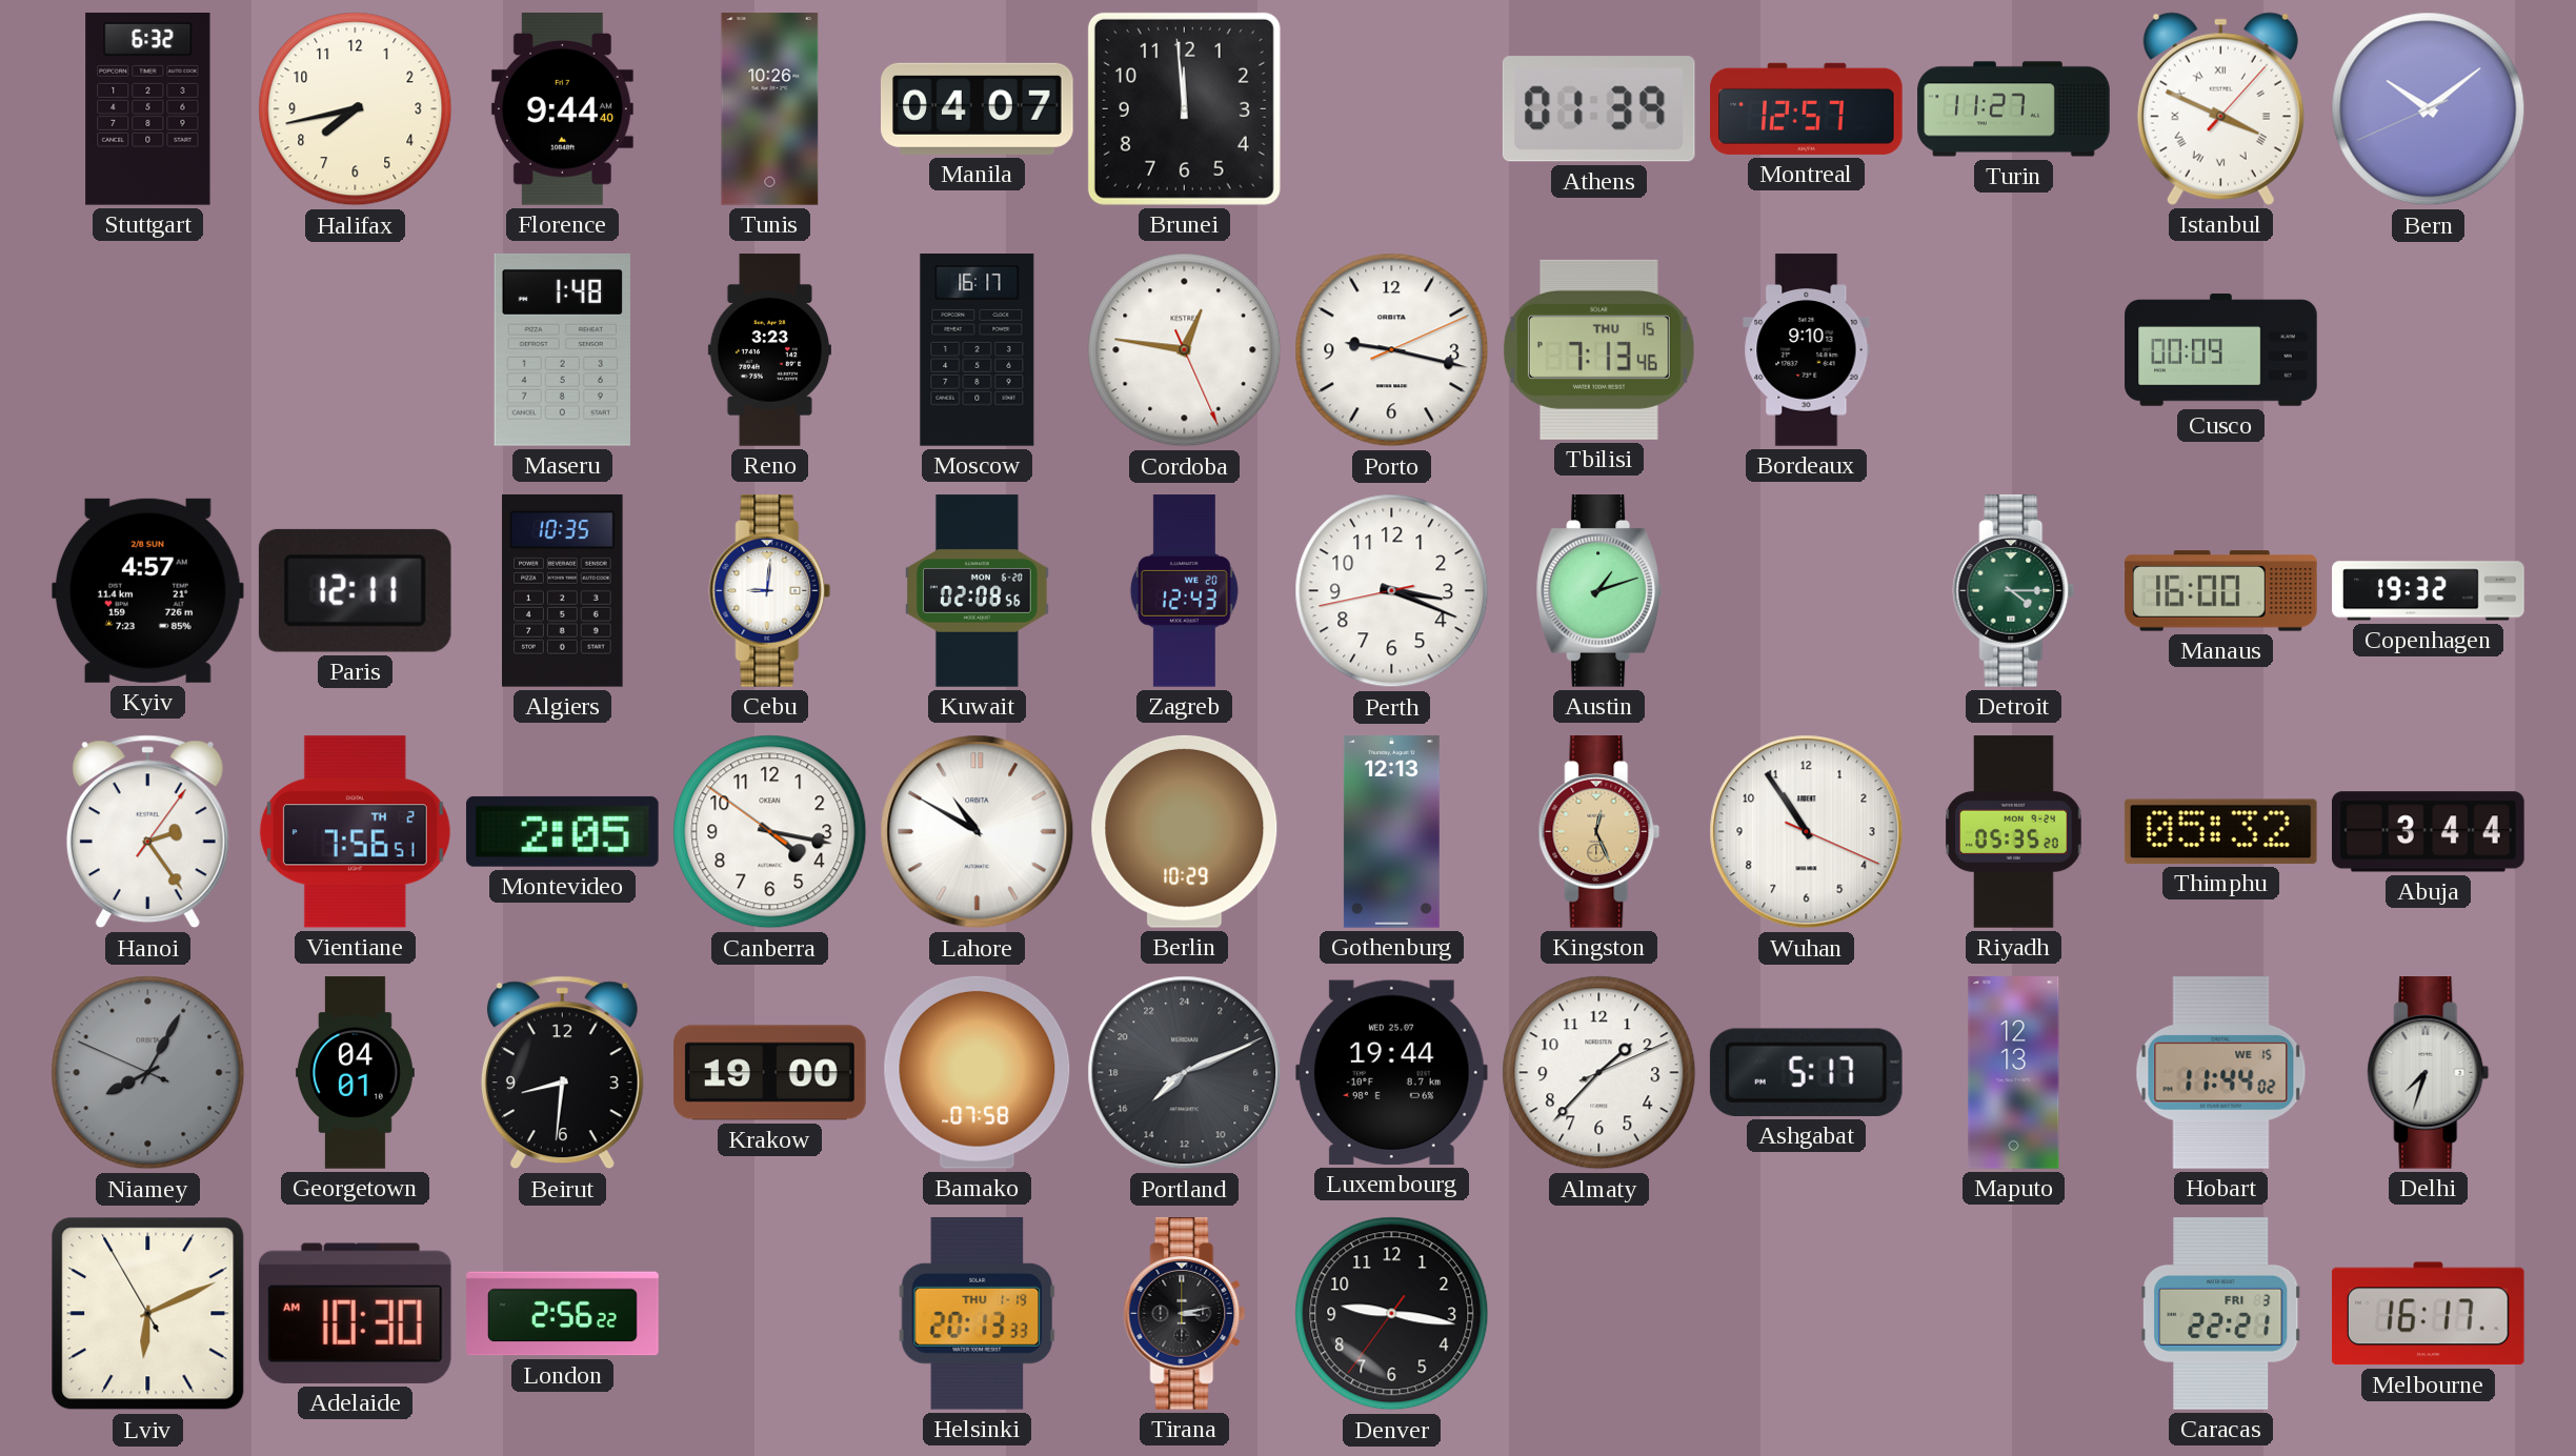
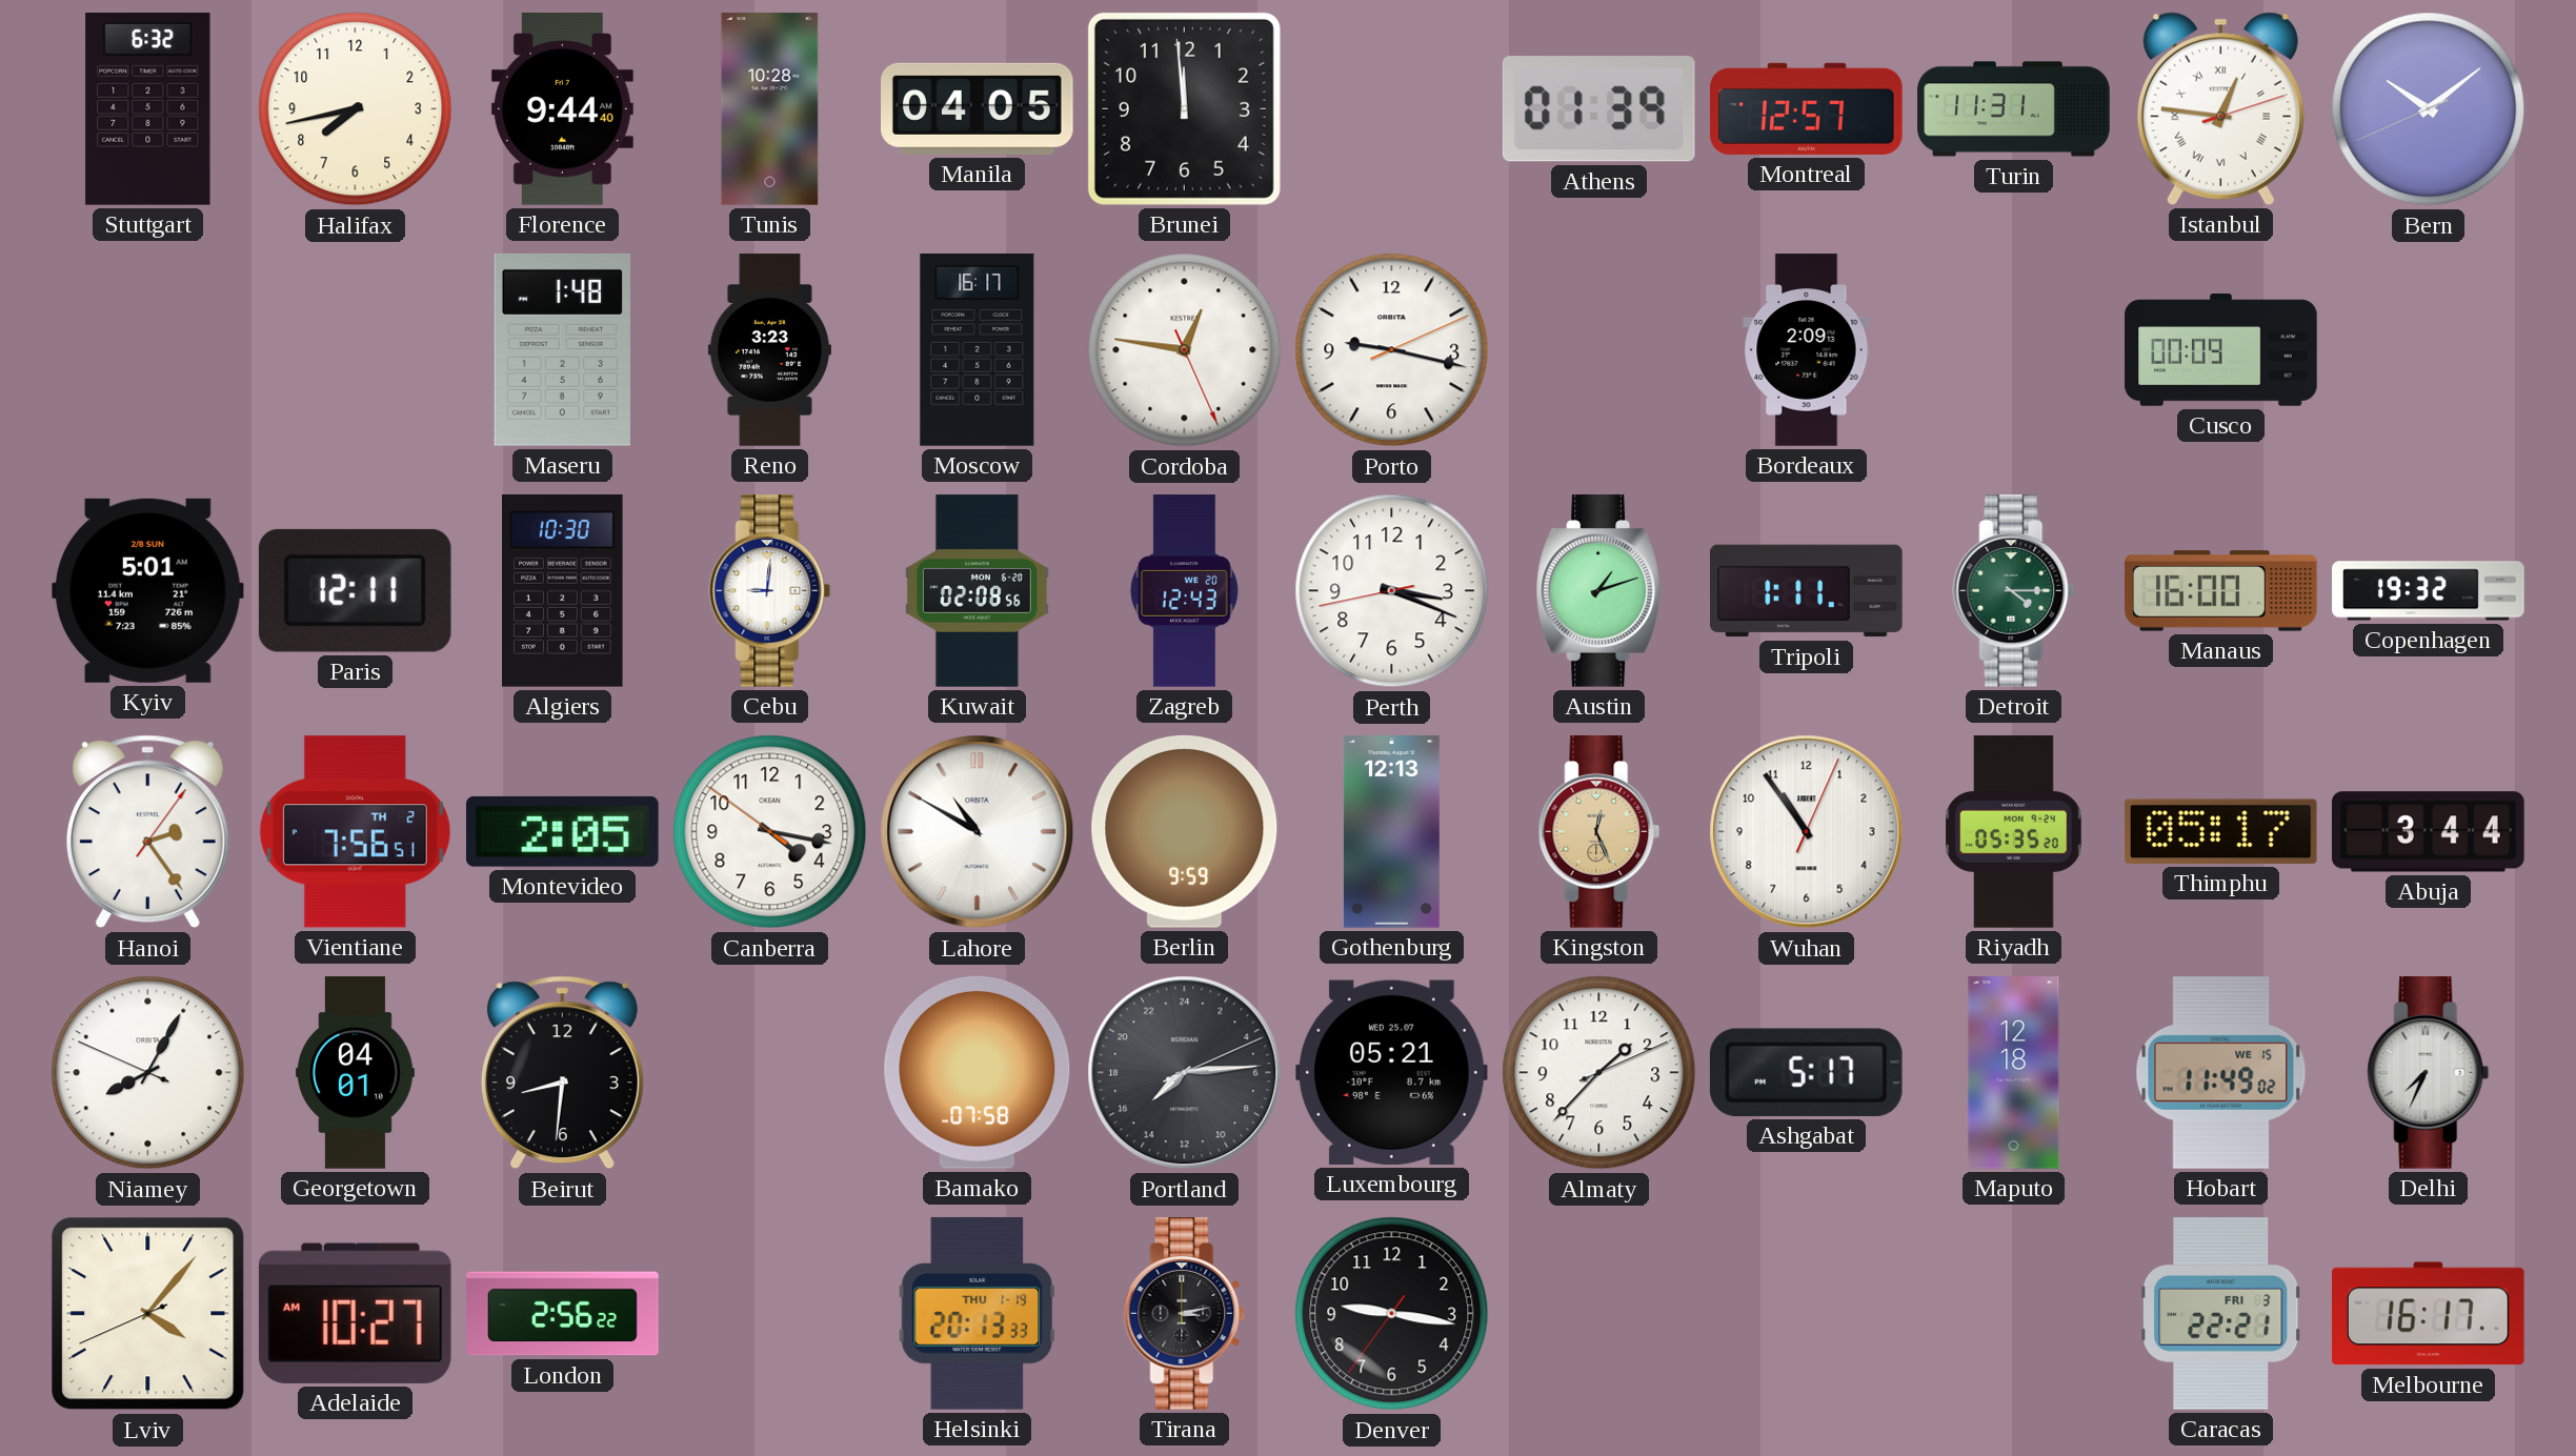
Tunis: 10:26 -> 10:28 (770, 109)
Manila: 04:07 -> 04:05 (978, 108)
Turin: 11:27 -> 11:31 (2014, 109)
Istanbul: 3:49 -> 12:46 (2220, 108)
Tbilisi: 7:13 -> none (1598, 349)
Bordeaux: 9:10 -> 2:09 (1807, 350)
Kyiv: 4:57 -> 5:01 (147, 590)
Algiers: 10:35 -> 10:30 (563, 590)
Tripoli: none -> 1:11 (1807, 591)
Berlin: 10:29 -> 9:59 (1185, 831)
Wuhan: 10:54:19 -> 10:54:04 (1807, 832)
Thimphu: 05:32 -> 05:17 (2220, 831)
Niamey dial: grey -> white (148, 1073)
Krakow: 19:00 -> none (770, 1073)
Portland: 15:11 -> 15:14 (1185, 1073)
Luxembourg: 19:44 -> 05:21 (1391, 1072)
Maputo: 12:13 -> 12:18 (2014, 1073)
Hobart: 11:44 -> 11:49 (2221, 1073)
Delhi: 7:33 -> 7:34 (2429, 1073)
Lviv: 6:10 -> 4:06 (148, 1314)
Adelaide: 10:30 -> 10:27 (355, 1313)
